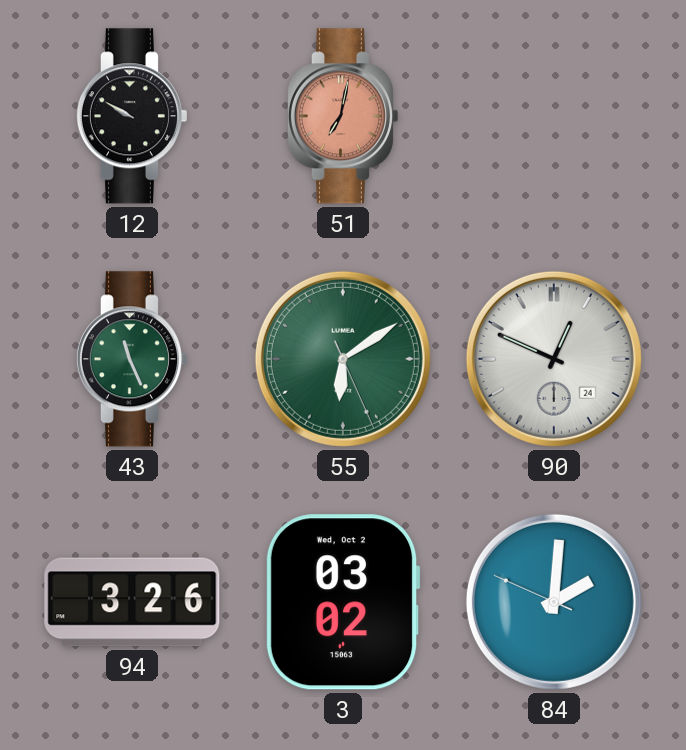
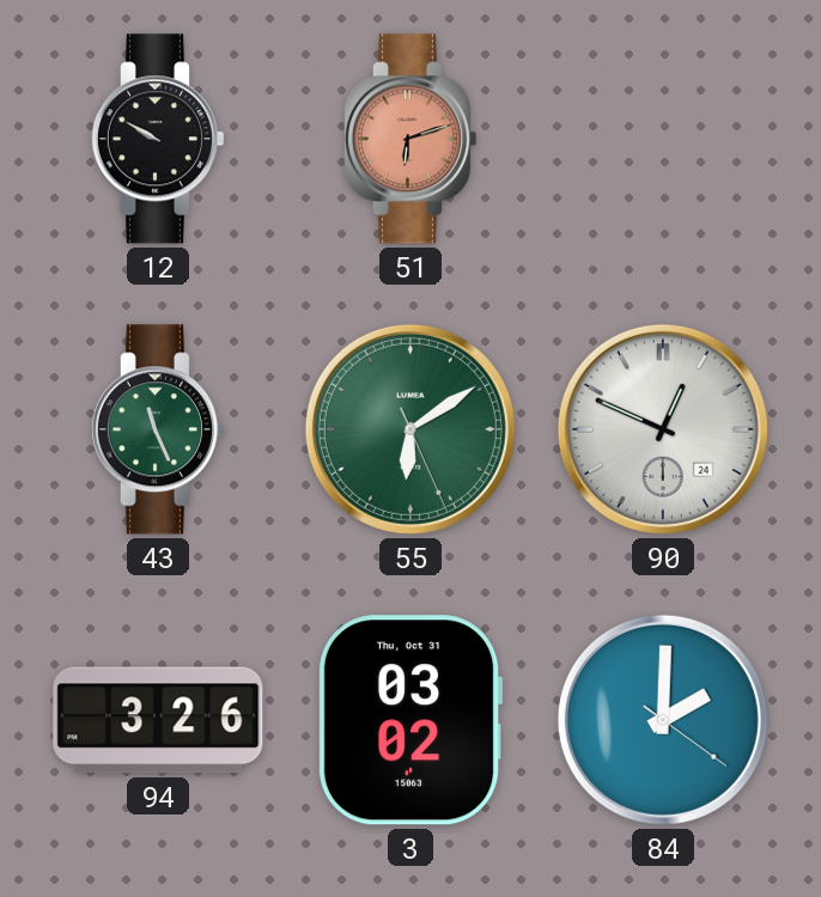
51: 7:02 -> 6:12 (409, 139)
3 date: Wed, Oct 2 -> Thu, Oct 31 (410, 720)
84: 2:00:49 -> 2:00:21 (663, 720)
